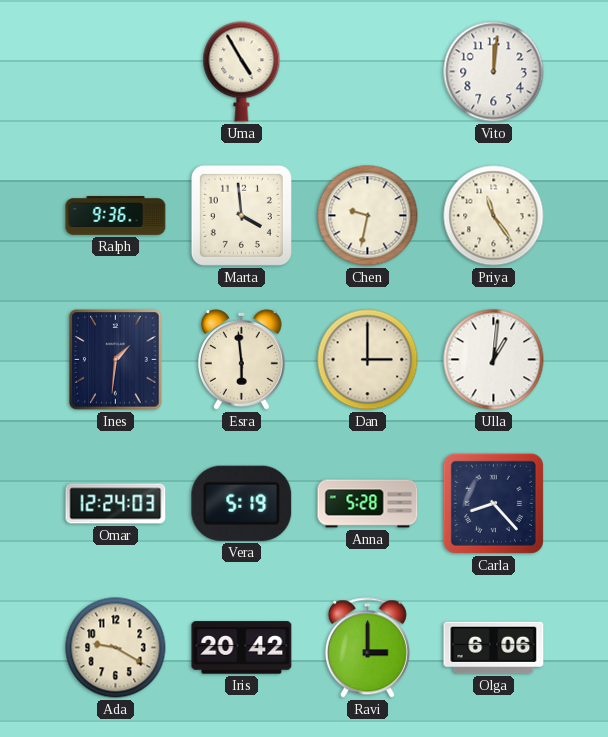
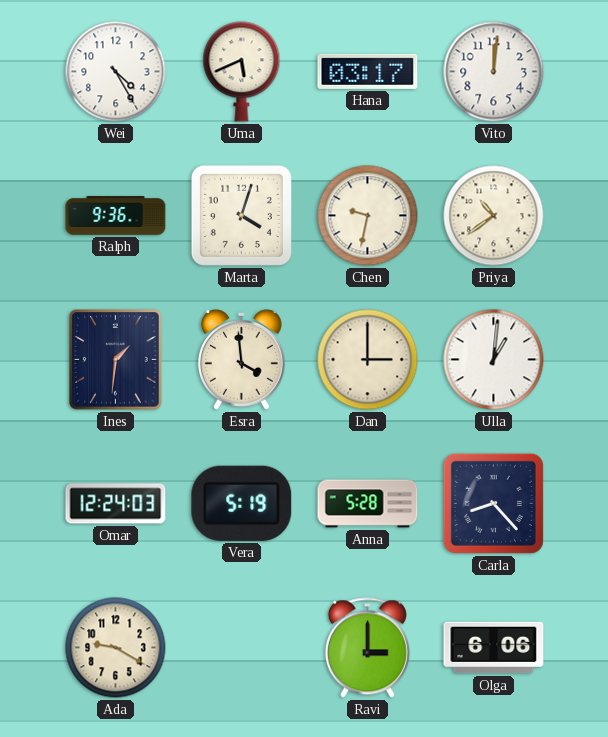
Wei: none -> 4:25 (116, 72)
Uma: 4:55 -> 5:41 (242, 72)
Hana: none -> 03:17 (368, 71)
Marta: 3:59 -> 4:03 (241, 215)
Priya: 11:24 -> 10:39 (494, 216)
Esra: 5:59 -> 3:59 (241, 360)
Iris: 20:42 -> none (242, 648)
